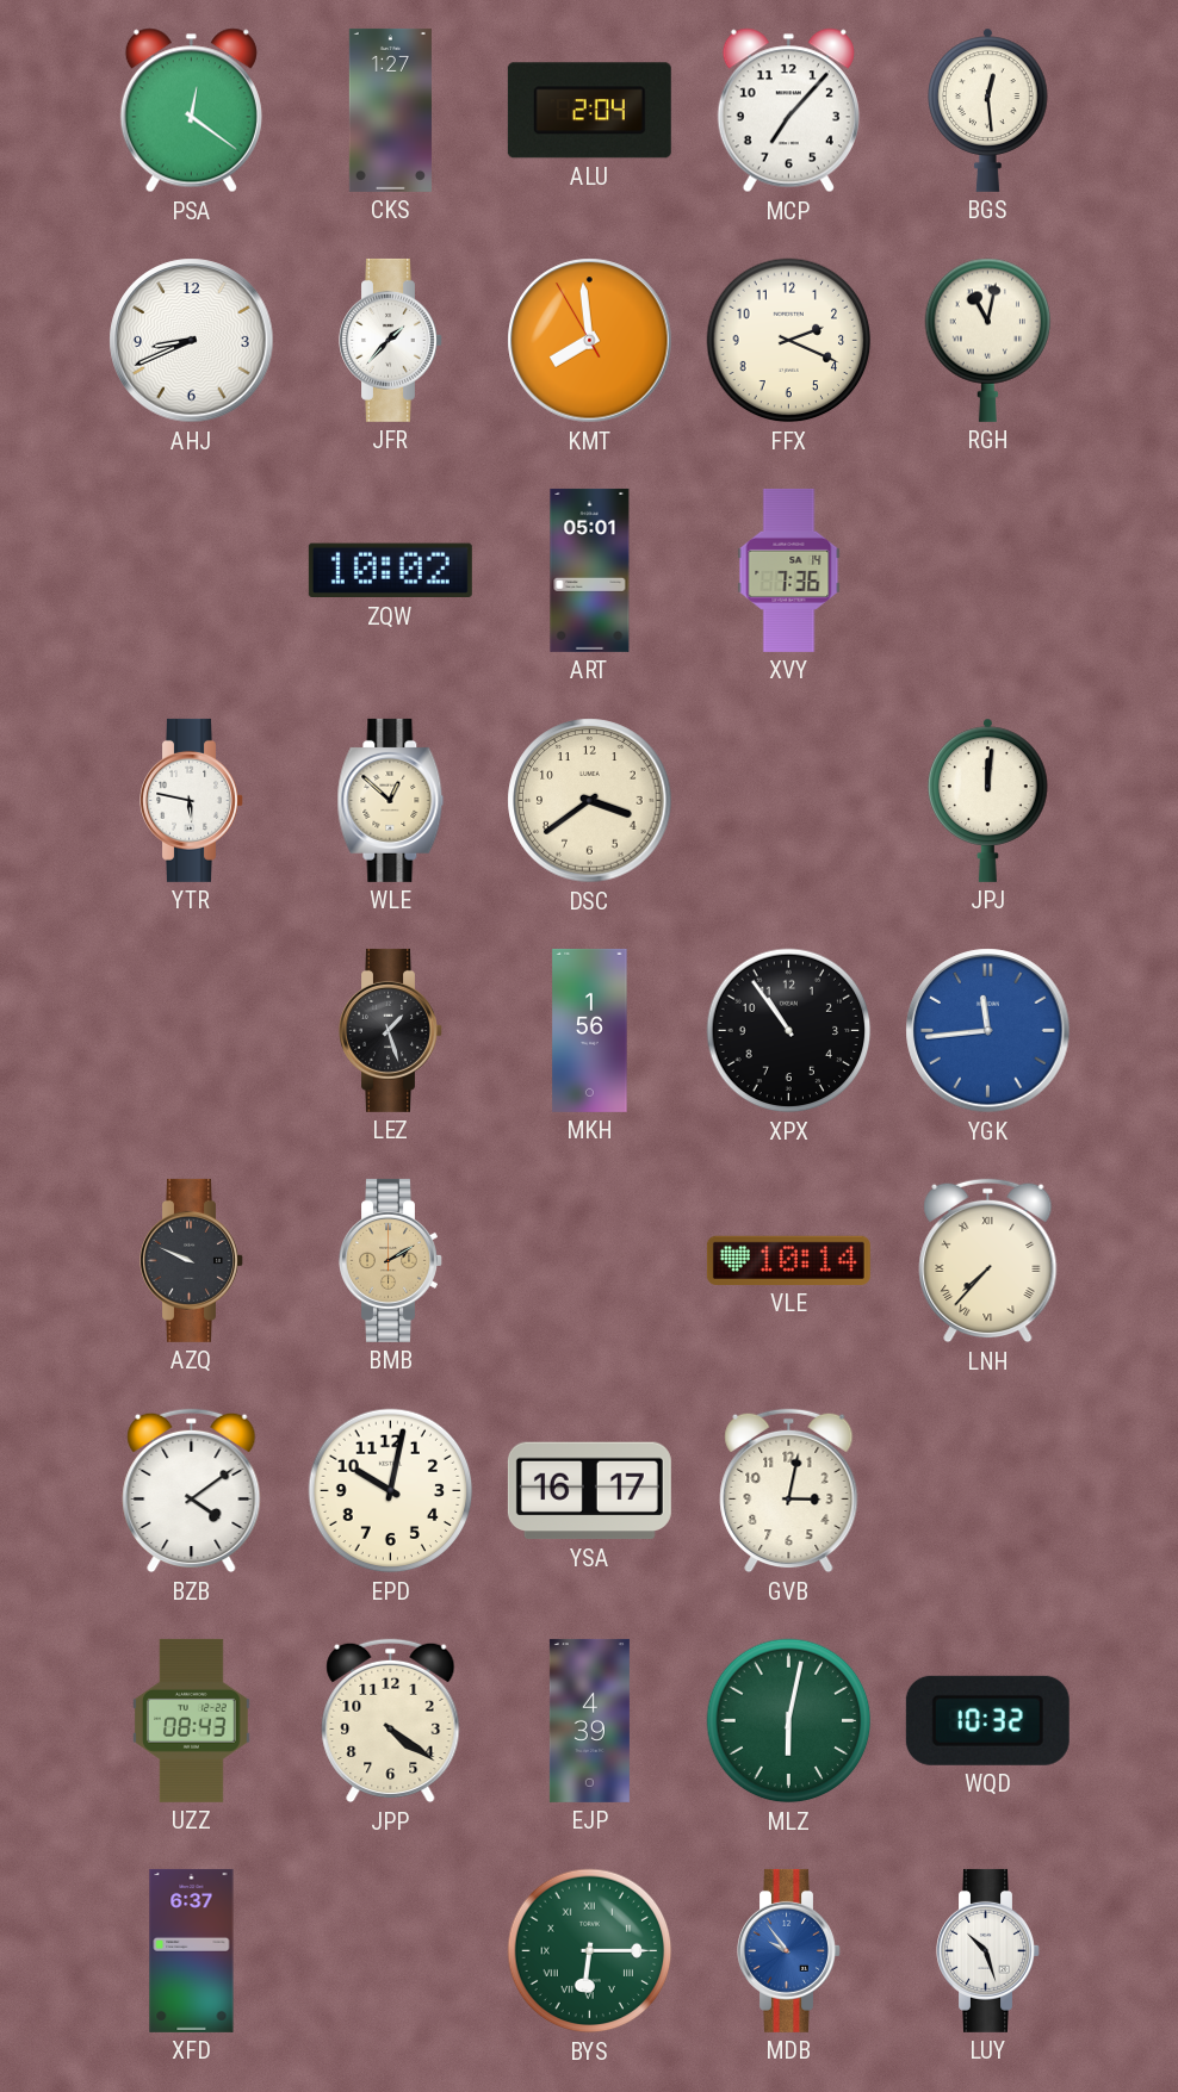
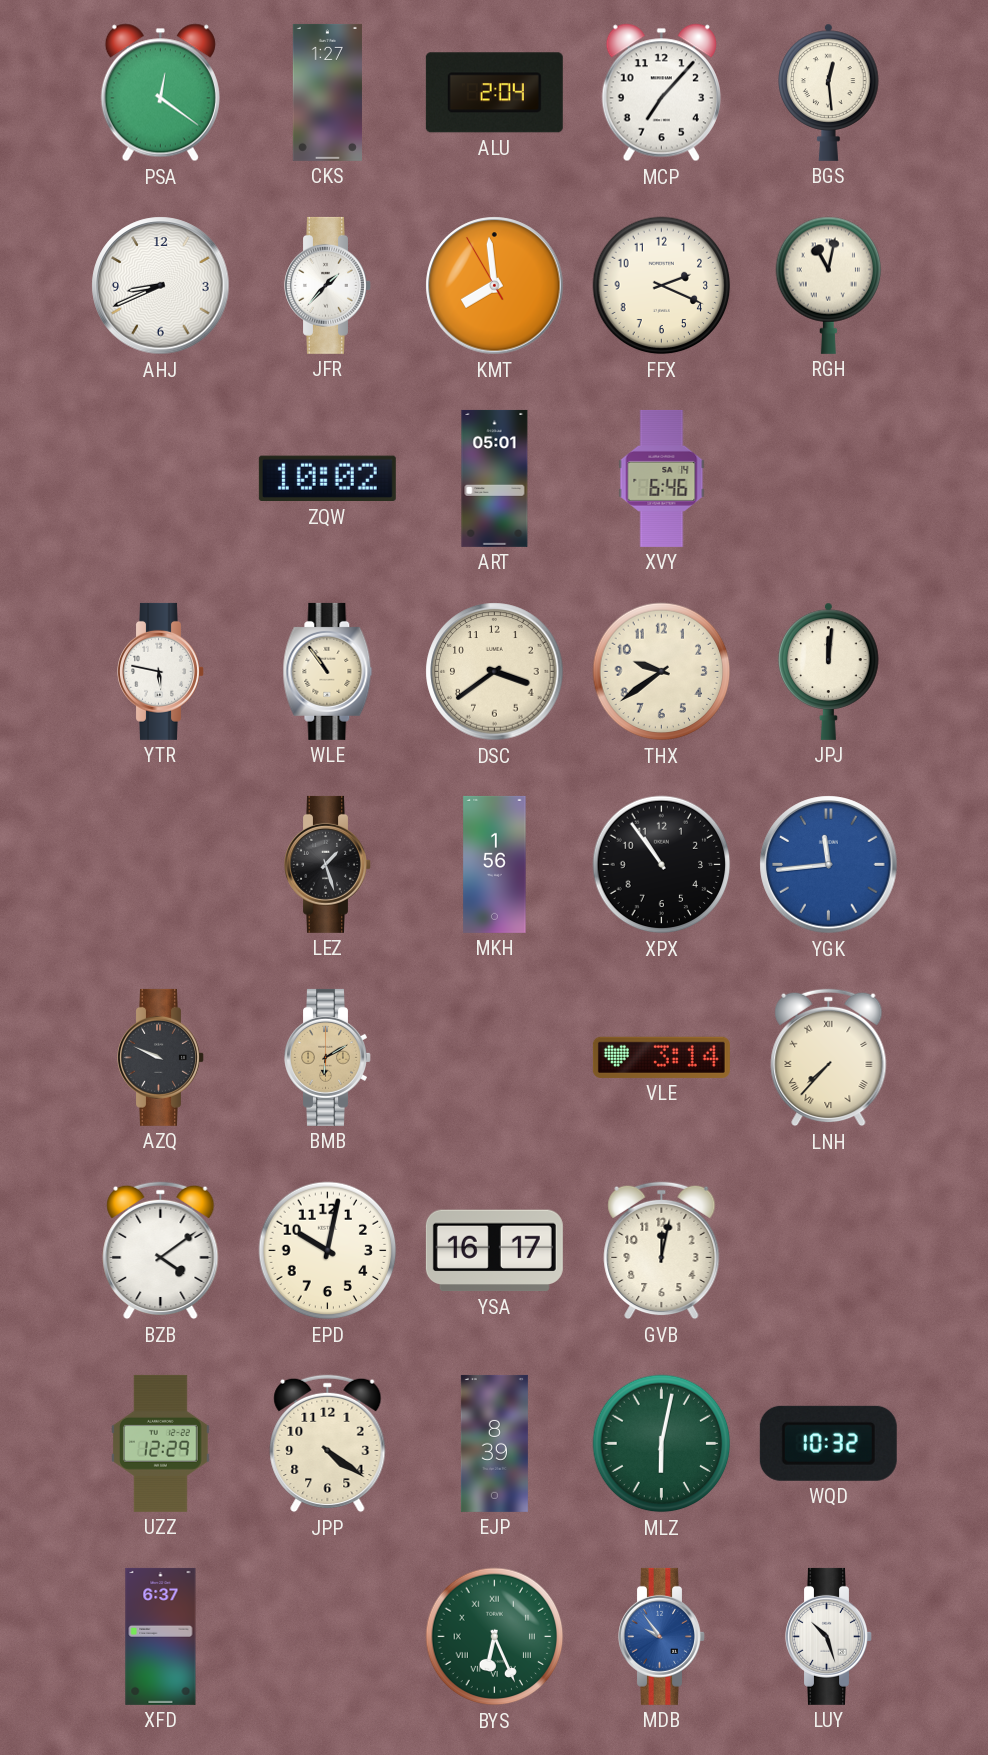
XVY: 7:36 -> 6:46 (662, 478)
WLE: 12:52 -> 10:54 (328, 671)
THX: none -> 9:39 (662, 672)
BMB: 2:10 -> 6:10 (328, 1057)
VLE: 10:14 -> 3:14 (661, 1057)
GVB: 3:02 -> 12:02 (662, 1251)
UZZ: 08:43 -> 12:29 (161, 1443)
EJP: 4:39 -> 8:39 (494, 1443)
BYS: 6:15 -> 6:26 (495, 1637)
